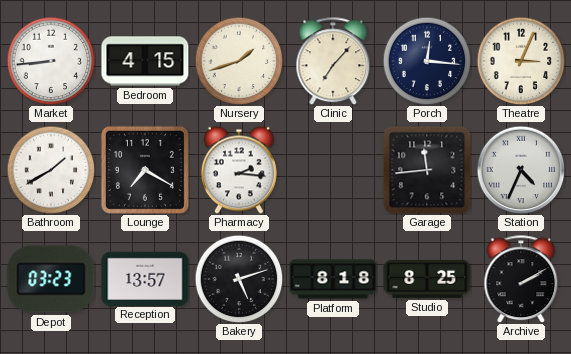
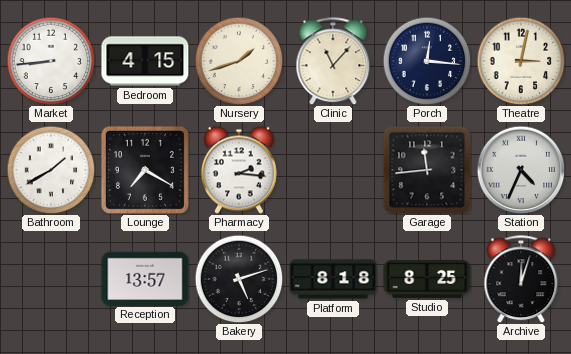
Clinic: 7:07 -> 11:07 (333, 61)
Theatre: 3:04 -> 3:02 (521, 61)
Depot: 03:23 -> none (51, 279)
Archive: 2:10 -> 12:03 (521, 279)
